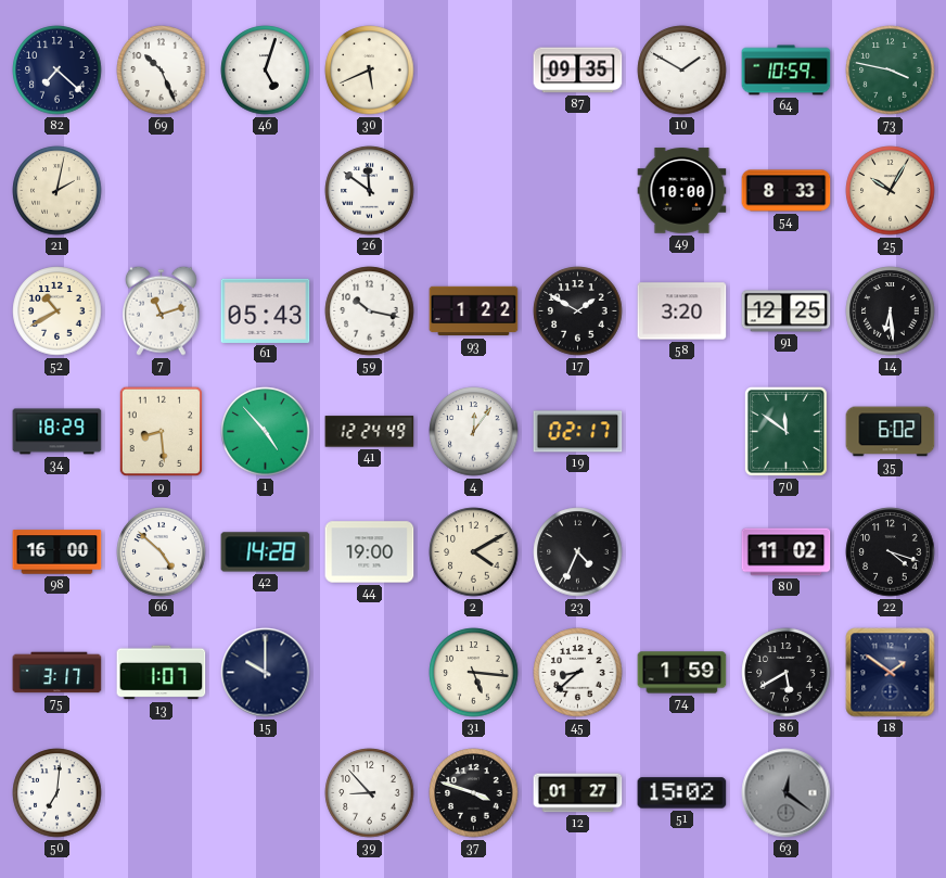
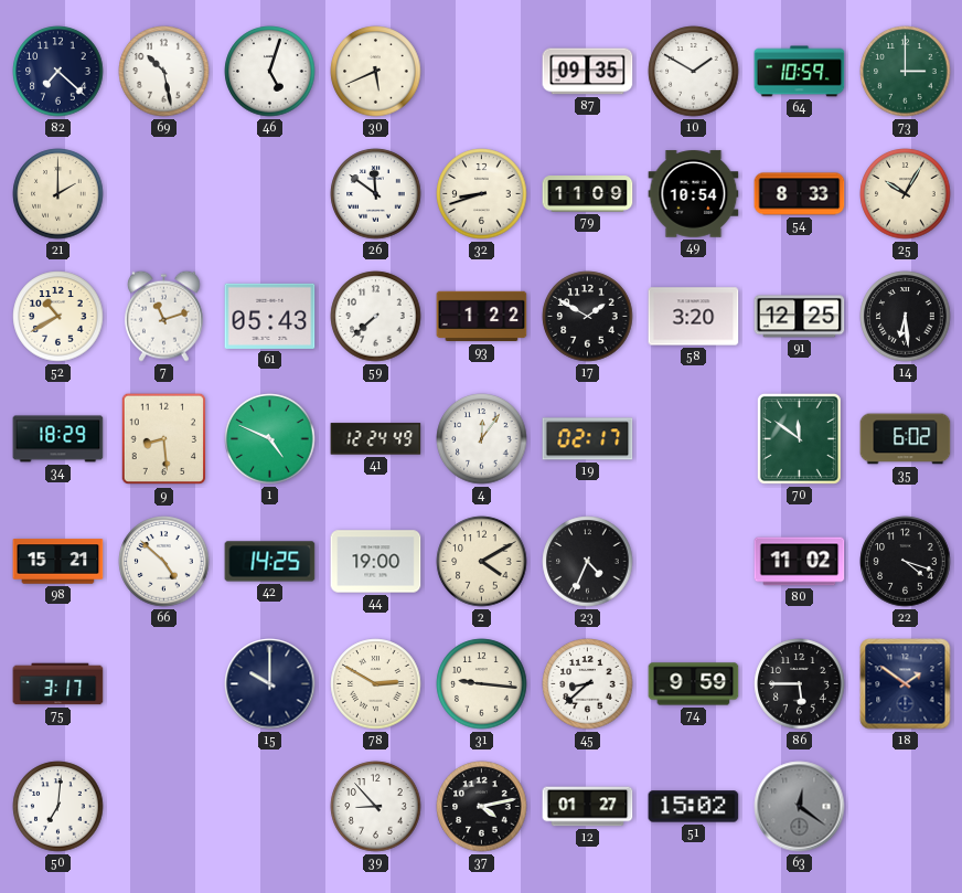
69: 10:26 -> 10:28 (164, 72)
73: 3:47 -> 3:00 (906, 72)
21: 2:02 -> 2:00 (58, 194)
32: none -> 8:42 (482, 194)
79: none -> 11:09 (588, 194)
49: 10:00 -> 10:54 (694, 194)
59: 10:17 -> 7:38 (376, 317)
1: 4:53 -> 4:49 (270, 439)
98: 16:00 -> 15:21 (58, 562)
42: 14:28 -> 14:25 (270, 562)
13: 1:07 -> none (162, 673)
78: none -> 2:50 (376, 684)
31: 5:16 -> 9:16 (482, 684)
74: 1:59 -> 9:59 (694, 684)
86: 5:40 -> 5:45 (800, 684)
37: 3:48 -> 4:13 (482, 807)
